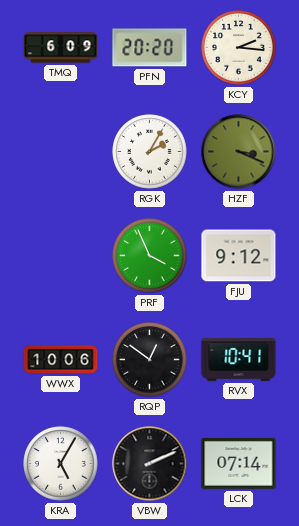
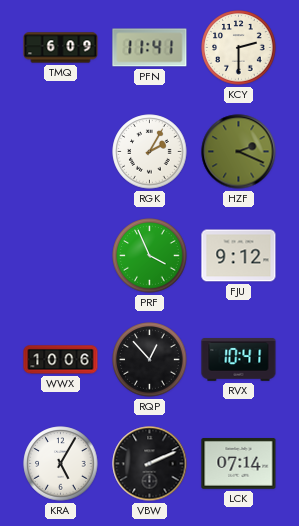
PFN: 20:20 -> 11:41 (150, 48)
KCY: 2:16 -> 2:30 (239, 48)
HZF: 3:19 -> 2:19 (239, 152)
RQP: 12:51 -> 12:53 (150, 360)
